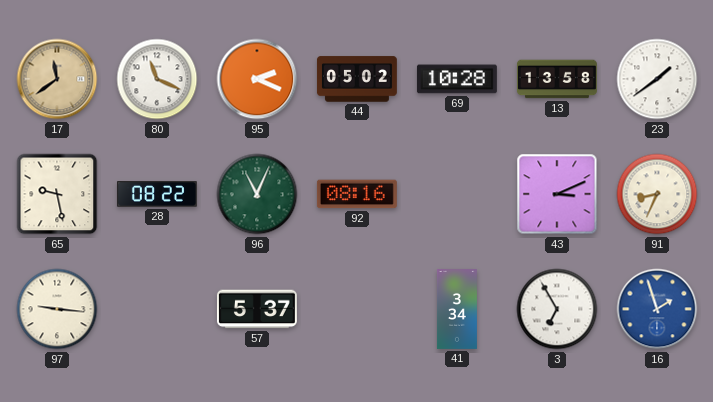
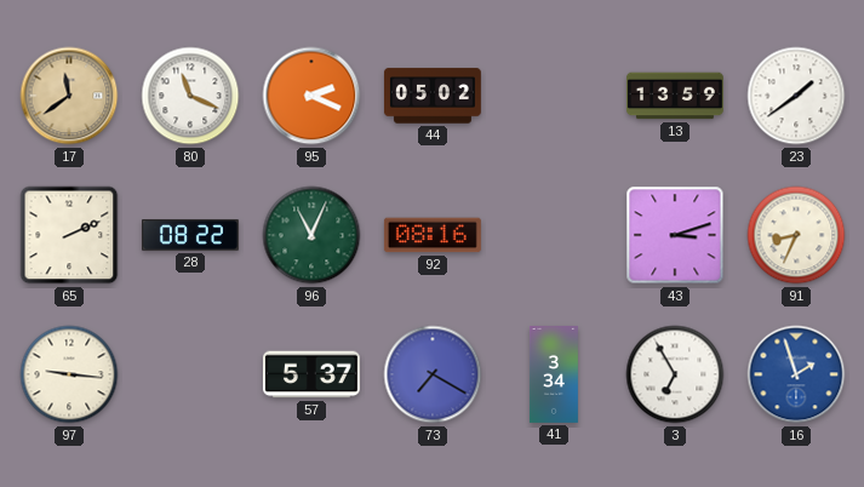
69: 10:28 -> none (457, 79)
13: 13:58 -> 13:59 (675, 96)
65: 9:28 -> 2:11 (69, 235)
43: 3:11 -> 3:12 (675, 235)
73: none -> 7:20 (433, 374)
